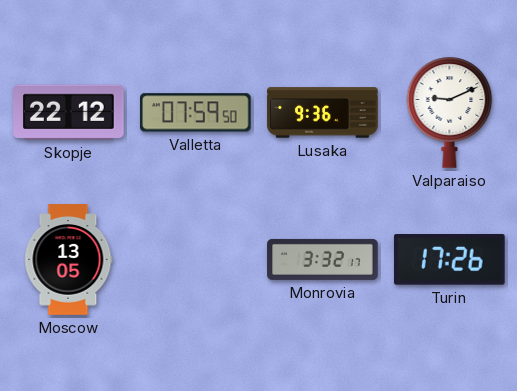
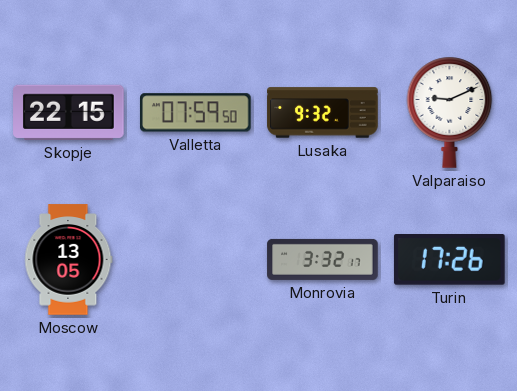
Skopje: 22:12 -> 22:15 (69, 112)
Lusaka: 9:36 -> 9:32 (323, 113)
